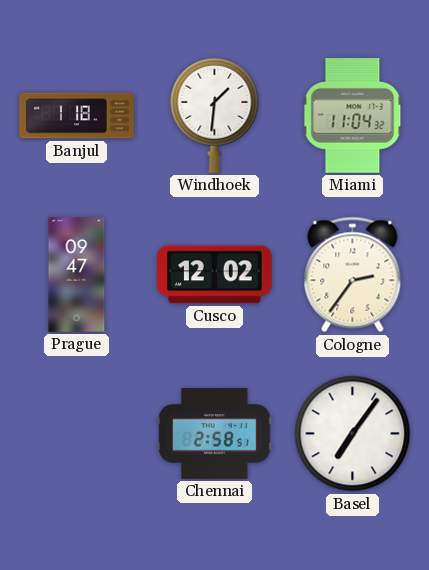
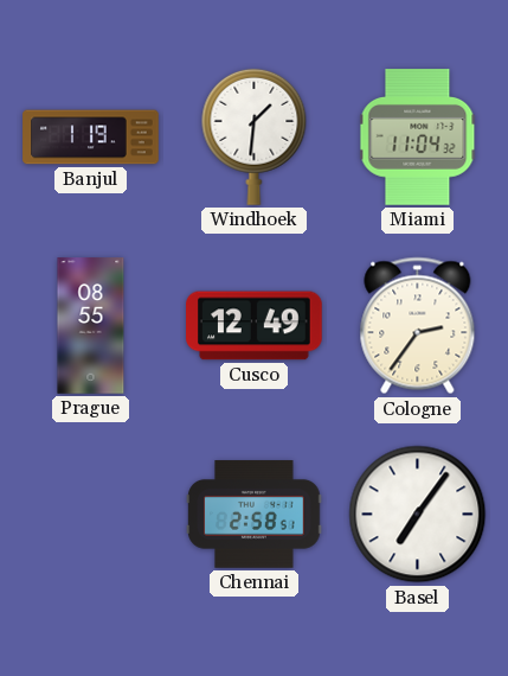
Banjul: 1:18 -> 1:19 (91, 138)
Prague: 09:47 -> 08:55 (91, 326)
Cusco: 12:02 -> 12:49 (255, 326)
